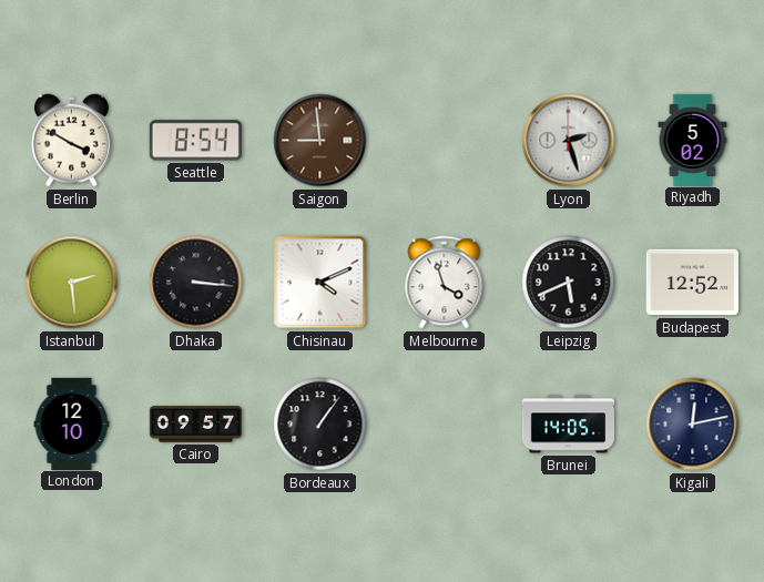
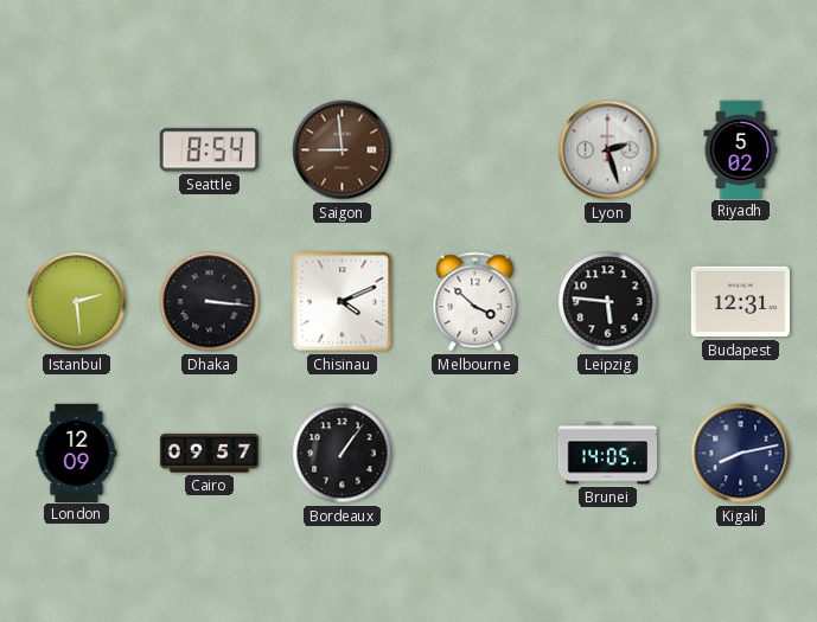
Berlin: 3:50 -> none (71, 141)
Melbourne: 3:57 -> 3:52 (475, 302)
Leipzig: 5:41 -> 5:46 (608, 302)
Budapest: 12:52 -> 12:31 (740, 302)
London: 12:10 -> 12:09 (77, 453)
Kigali: 12:13 -> 8:13 (741, 454)
